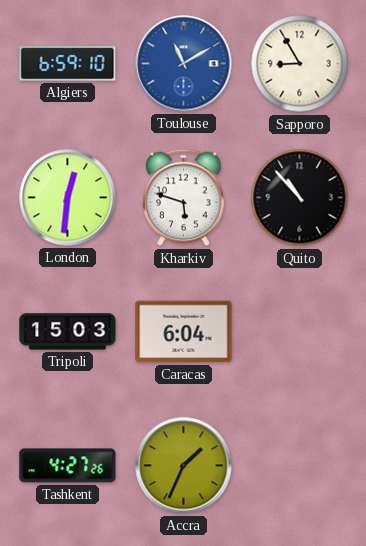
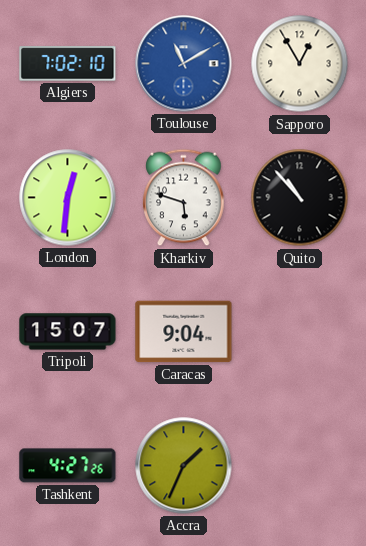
Algiers: 6:59 -> 7:02 (68, 64)
Sapporo: 8:55 -> 12:55 (300, 64)
Tripoli: 15:03 -> 15:07 (68, 332)
Caracas: 6:04 -> 9:04 (184, 332)
